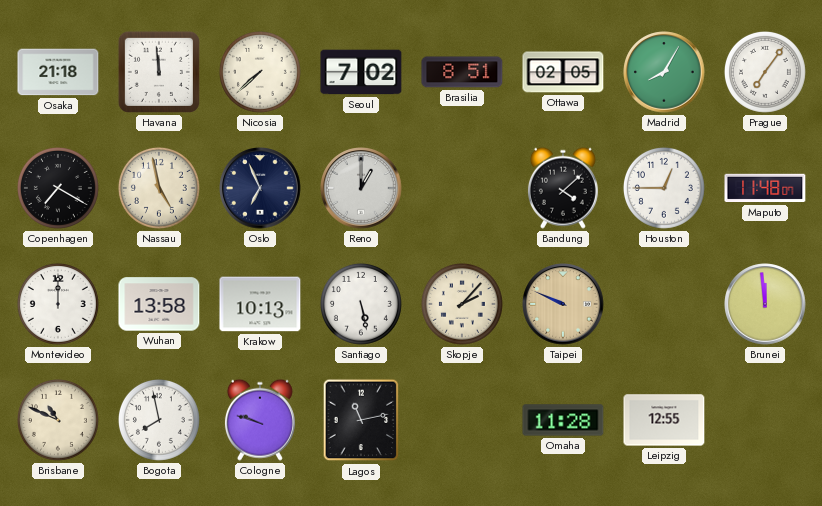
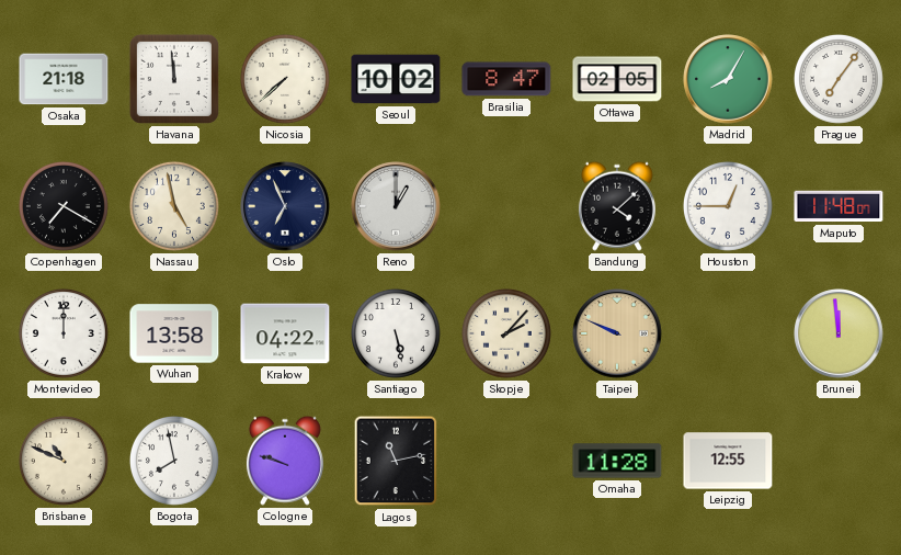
Seoul: 7:02 -> 10:02 (396, 79)
Brasilia: 8:51 -> 8:47 (506, 79)
Krakow: 10:13 -> 04:22 (285, 333)
